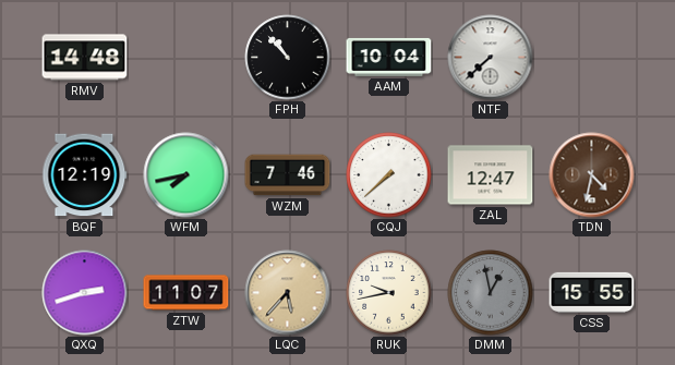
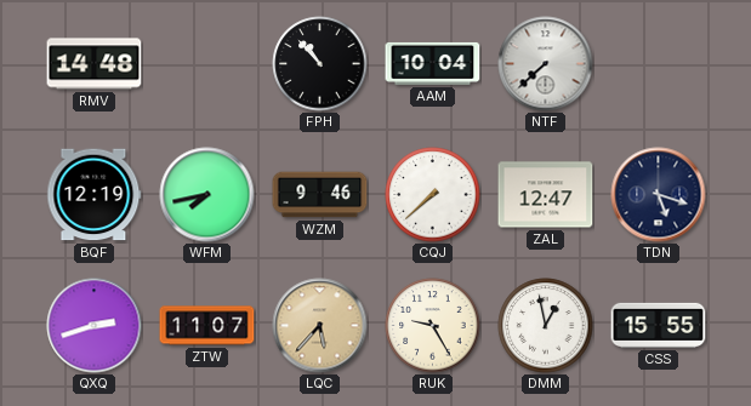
WZM: 7:46 -> 9:46 (320, 195)
TDN: 4:32 -> 5:18 (659, 195)
TDN dial: brown -> navy (659, 195)
RUK: 9:43 -> 9:25 (433, 326)
DMM dial: grey -> white (546, 326)
